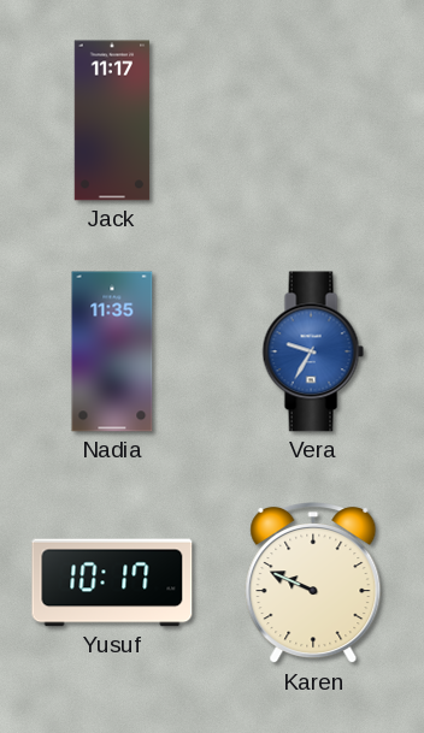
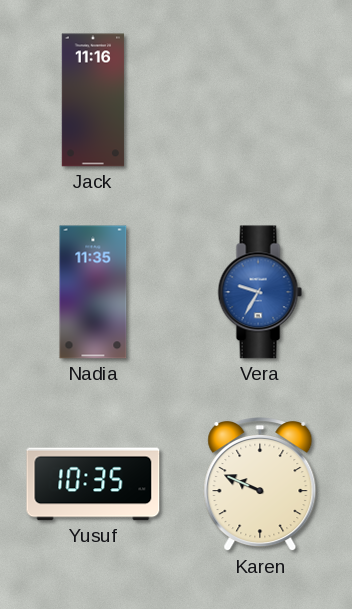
Jack: 11:17 -> 11:16 (93, 100)
Yusuf: 10:17 -> 10:35 (93, 484)
